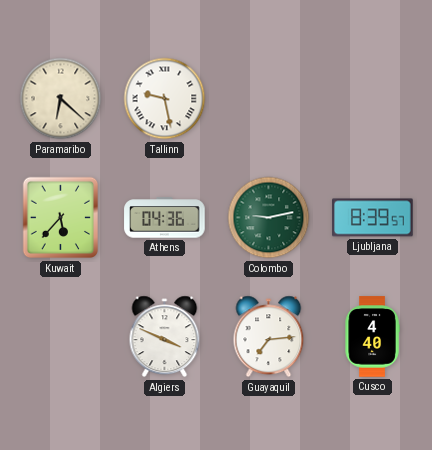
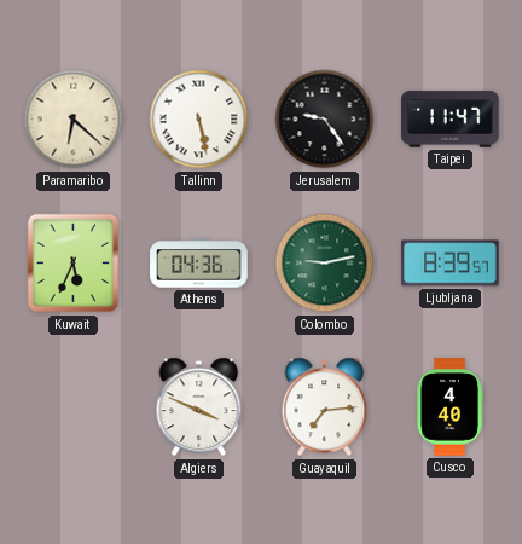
Tallinn: 9:28 -> 5:28 (199, 120)
Jerusalem: none -> 9:24 (325, 120)
Taipei: none -> 11:47 (451, 120)
Kuwait: 5:37 -> 5:34 (72, 264)
